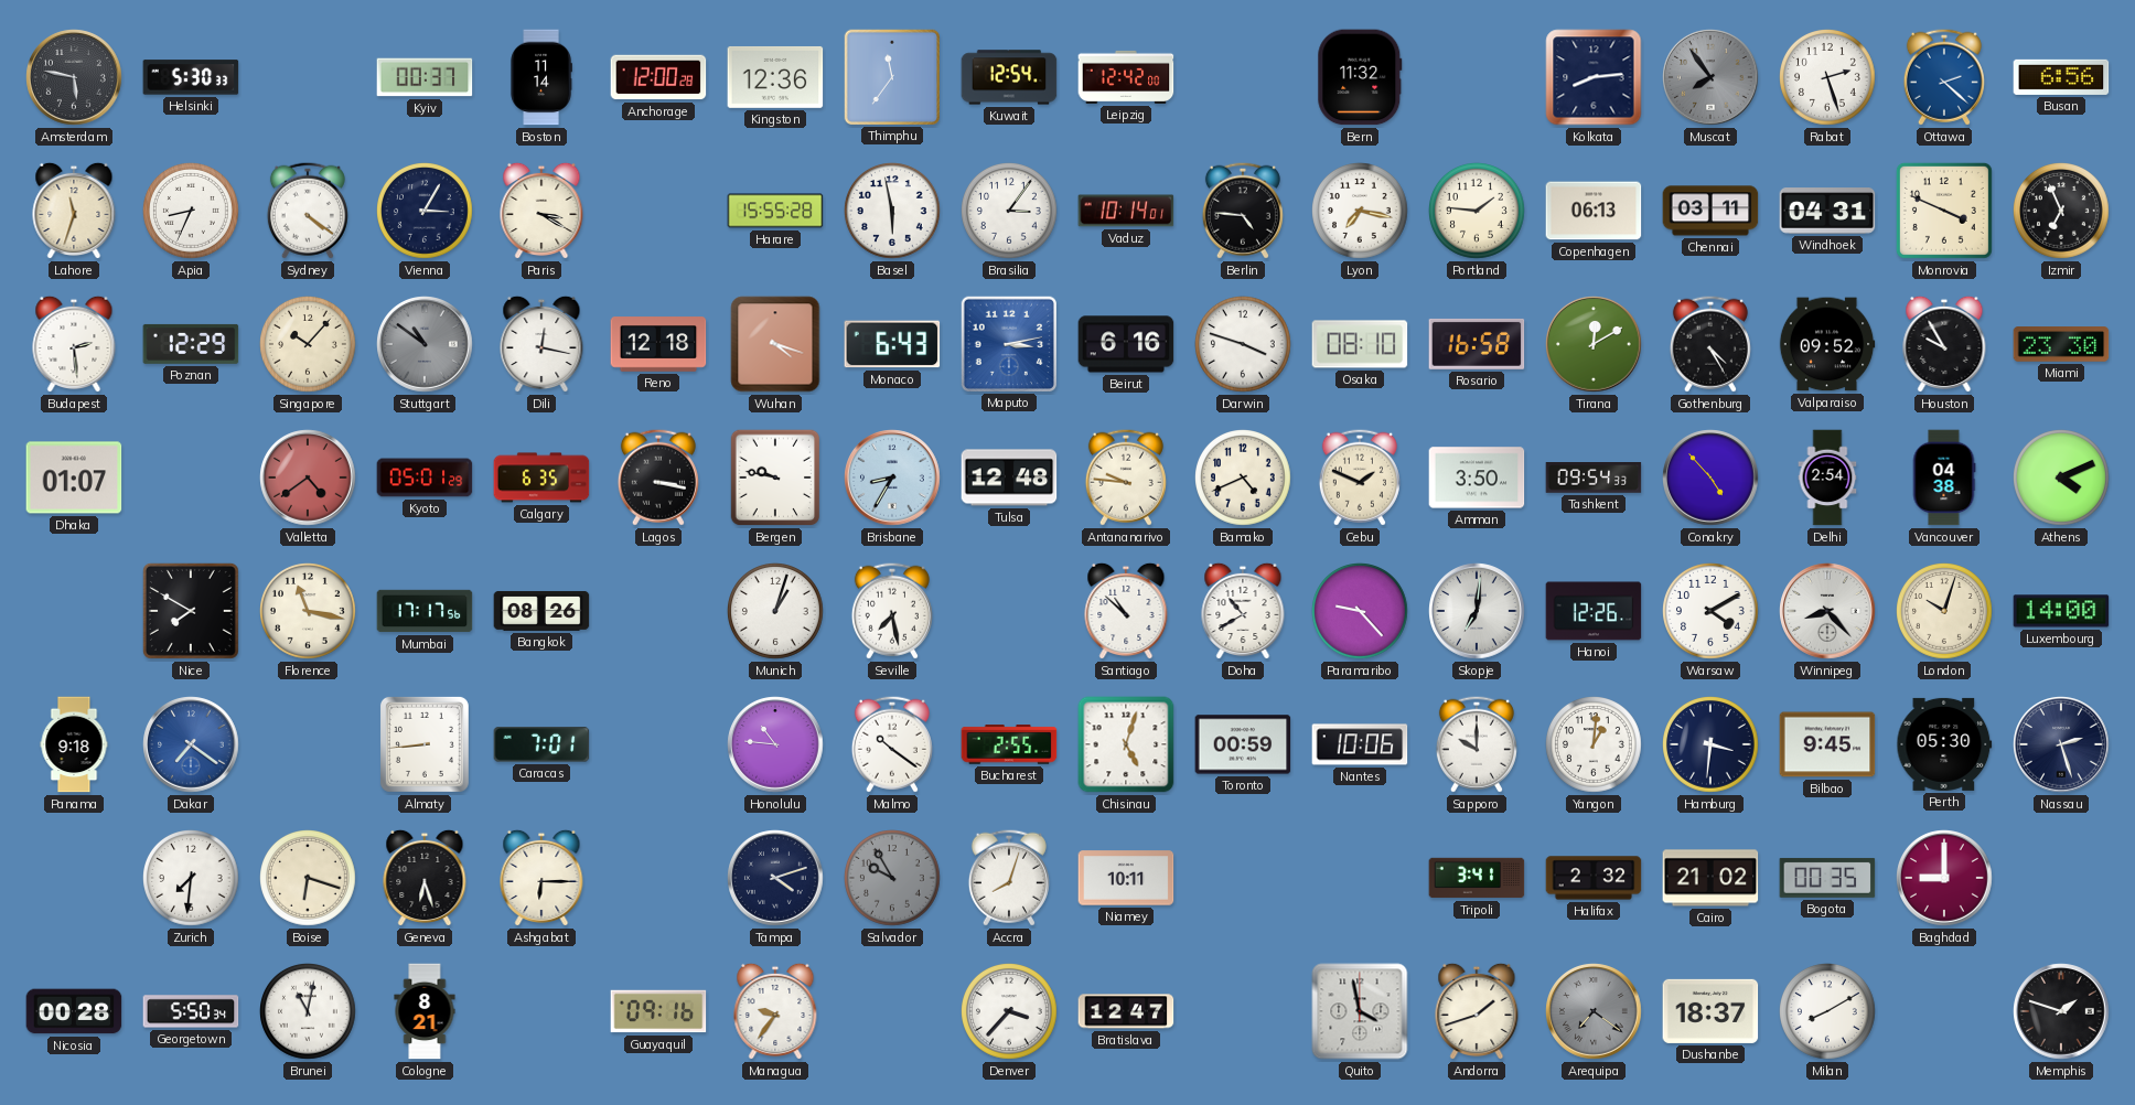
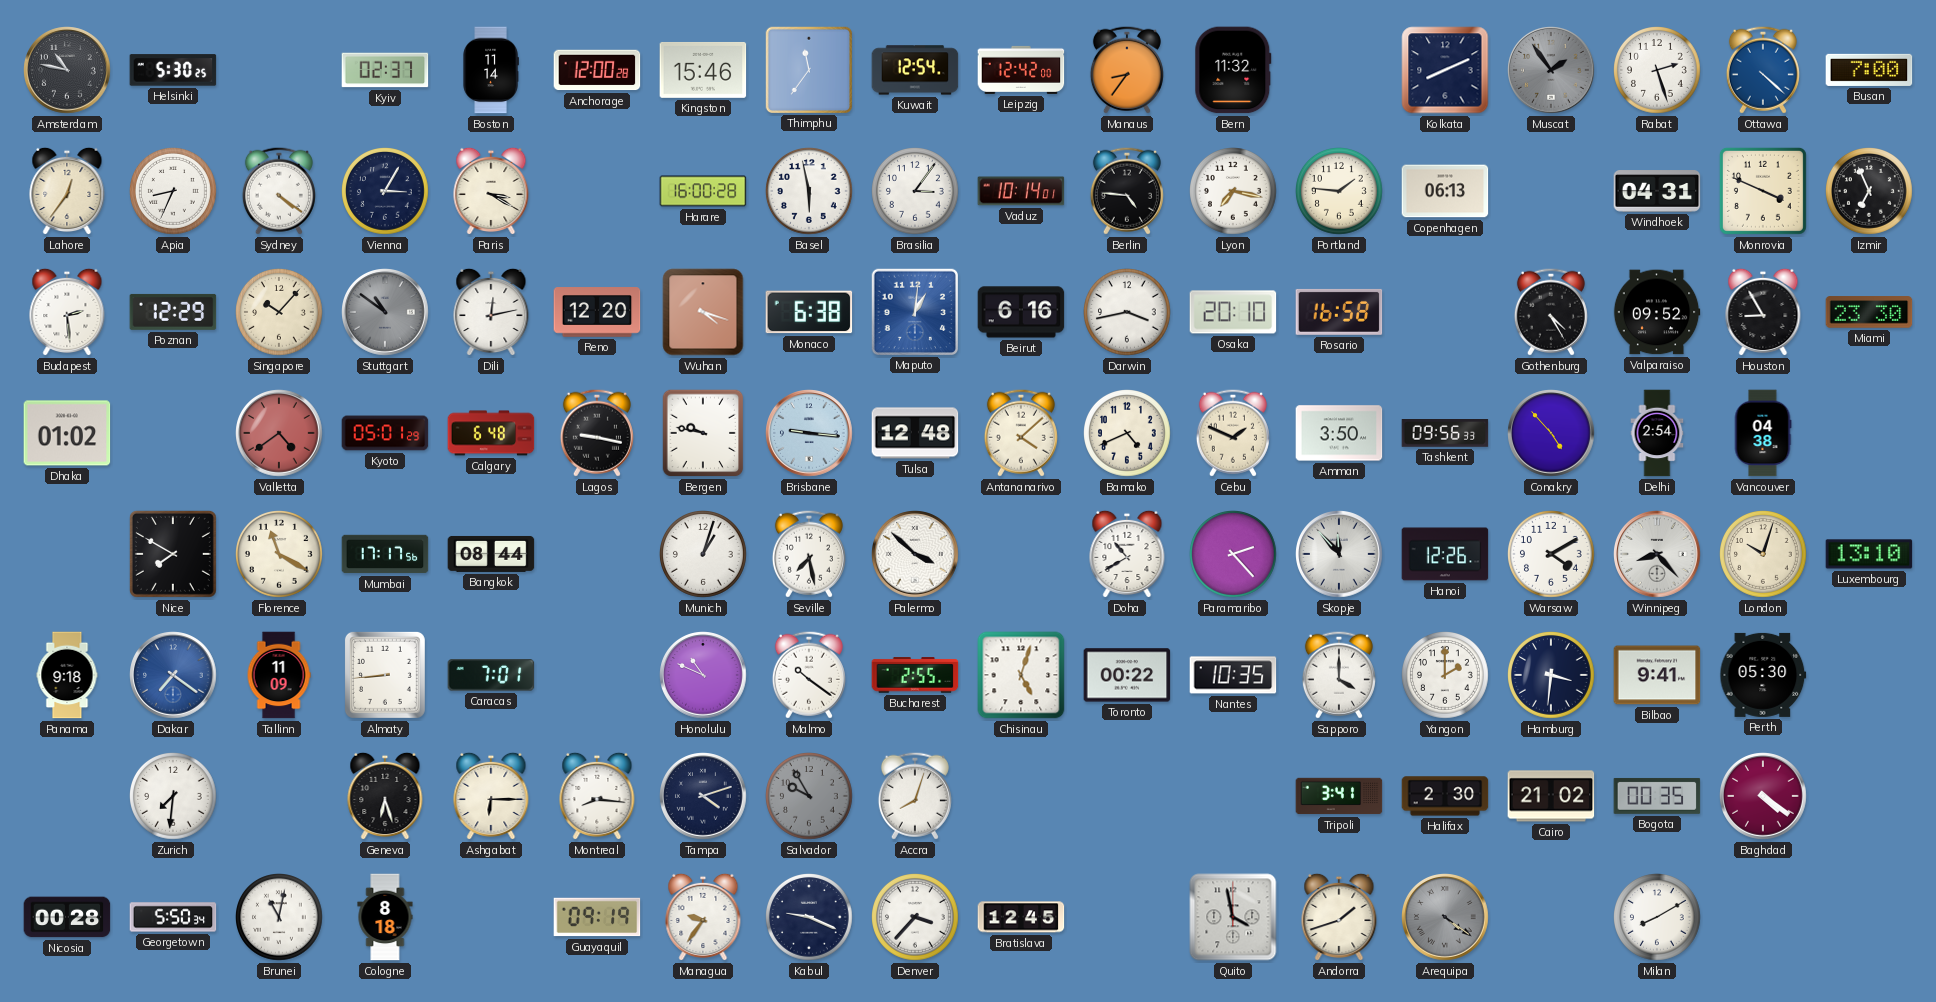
Amsterdam: 5:47 -> 10:47 (67, 70)
Helsinki: 5:30:33 -> 5:30:25 (173, 70)
Kyiv: 00:37 -> 02:37 (385, 70)
Kingston: 12:36 -> 15:46 (703, 70)
Manaus: none -> 8:36 (1127, 70)
Kolkata: 8:14 -> 8:11 (1445, 70)
Muscat: 7:54 -> 1:54 (1551, 70)
Ottawa: 2:22 -> 4:22 (1763, 70)
Busan: 6:56 -> 7:00 (1869, 70)
Lahore: 11:33 -> 12:36 (67, 191)
Harare: 15:55 -> 16:00 (703, 191)
Chennai: 03:11 -> none (1710, 211)
Dili: 12:17 -> 12:13 (491, 312)
Reno: 12:18 -> 12:20 (597, 312)
Monaco: 6:43 -> 6:38 (809, 312)
Maputo: 3:13 -> 1:01 (914, 311)
Darwin: 3:48 -> 3:43 (1128, 313)
Osaka: 08:10 -> 20:10 (1233, 312)
Tirana: 12:10 -> none (1594, 344)
Houston: 9:55 -> 8:55 (1763, 312)
Dhaka: 01:07 -> 01:02 (67, 433)
Calgary: 6:35 -> 6:48 (491, 433)
Lagos: 3:17 -> 9:17 (597, 433)
Brisbane: 8:35 -> 9:16 (809, 433)
Antananarivo: 9:46 -> 4:08 (1021, 433)
Tashkent: 09:54 -> 09:56 (1445, 434)
Athens: 4:11 -> none (2062, 479)
Florence: 11:17 -> 11:20 (280, 555)
Bangkok: 08:26 -> 08:44 (491, 554)
Palermo: none -> 3:52 (915, 554)
Santiago: 10:52 -> none (1126, 611)
Paramaribo: 9:23 -> 2:23 (1234, 555)
Skopje: 7:01 -> 11:53 (1339, 554)
Luxembourg: 14:00 -> 13:10 (1869, 554)
Tallinn: none -> 11:09 (279, 675)
Honolulu: 10:46 -> 10:49 (703, 675)
Toronto: 00:59 -> 00:22 (1127, 675)
Nantes: 10:06 -> 10:35 (1233, 675)
Sapporo: 10:00 -> 4:00 (1339, 675)
Yangon: 1:01 -> 2:00 (1446, 676)
Bilbao: 9:45 -> 9:41 (1657, 675)
Nassau: 2:27 -> none (2061, 744)
Boise: 6:18 -> none (309, 879)
Montreal: none -> 8:16 (597, 796)
Niamey: 10:11 -> none (1126, 878)
Halifax: 2:32 -> 2:30 (1445, 796)
Baghdad: 9:00 -> 4:21 (1763, 796)
Cologne: 8:21 -> 8:18 (385, 917)
Guayaquil: 09:16 -> 09:19 (597, 917)
Kabul: none -> 9:19 (810, 918)
Bratislava: 12:47 -> 12:45 (1021, 917)
Arequipa: 7:21 -> 4:21 (1445, 917)
Dushanbe: 18:37 -> none (1710, 1011)
Memphis: 1:48 -> none (2061, 1011)
